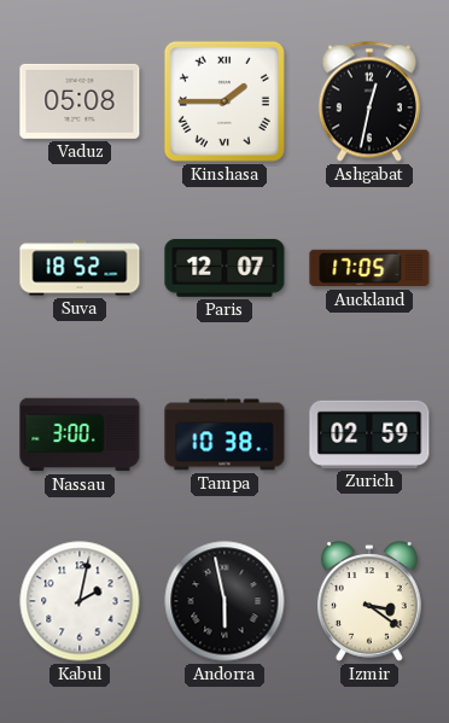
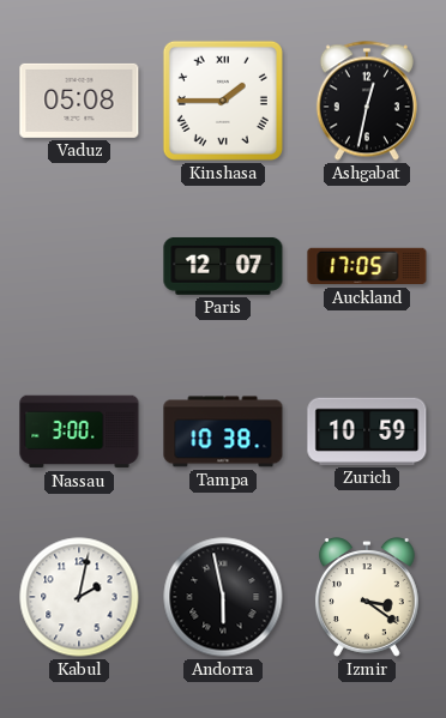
Suva: 18:52 -> none (80, 268)
Zurich: 02:59 -> 10:59 (367, 432)
